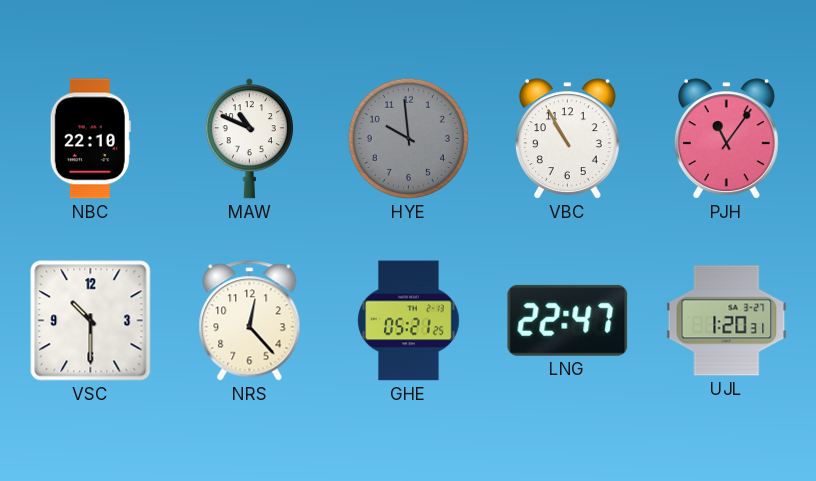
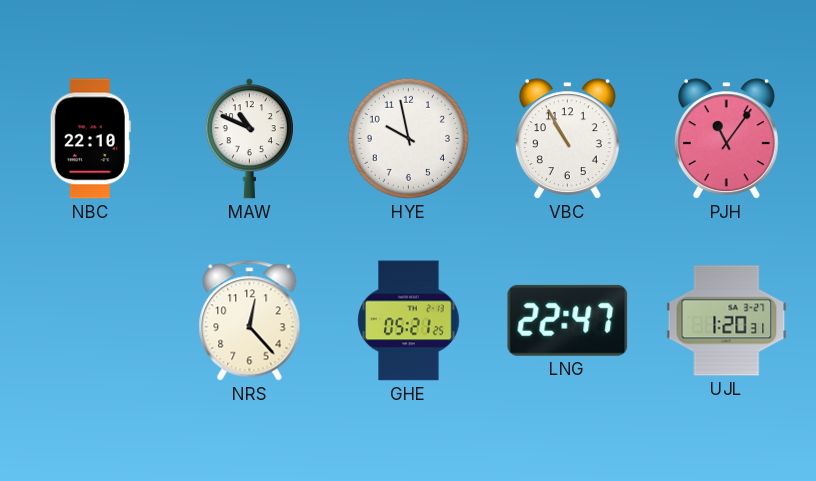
HYE: 9:59 -> 9:58 (408, 138)
HYE dial: grey -> white (408, 138)
VSC: 10:30 -> none (91, 321)
